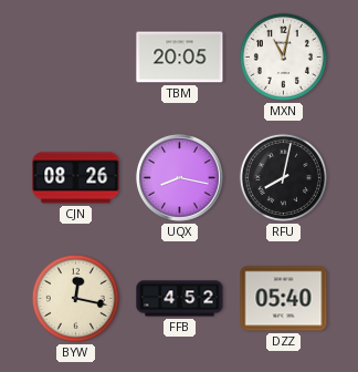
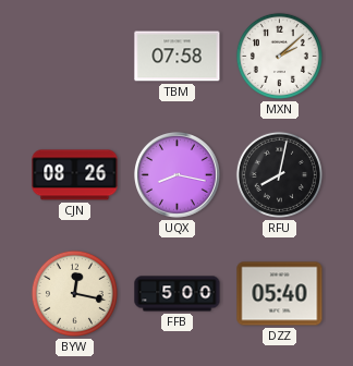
TBM: 20:05 -> 07:58 (178, 57)
MXN: 11:02 -> 2:08 (279, 56)
FFB: 4:52 -> 5:00 (178, 294)
